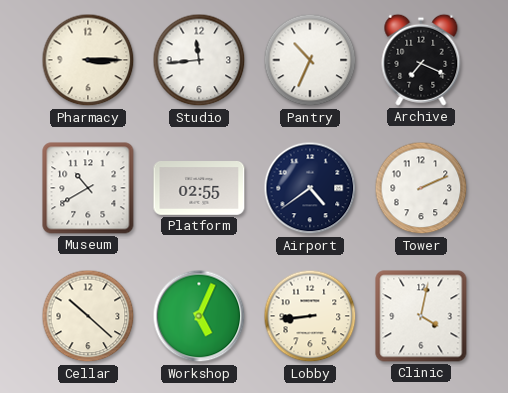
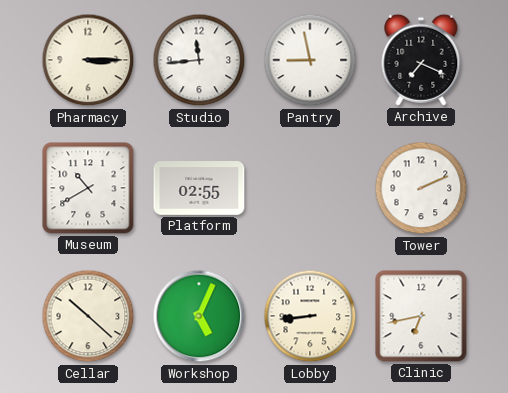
Pantry: 10:34 -> 8:58 (310, 60)
Airport: 4:39 -> none (310, 188)
Clinic: 4:02 -> 6:43 (421, 316)
